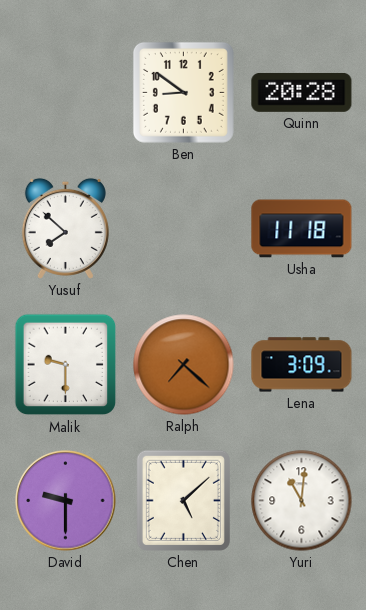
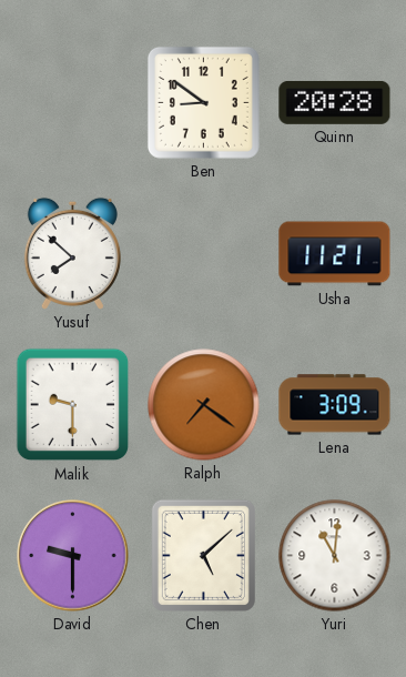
Usha: 11:18 -> 11:21 (335, 254)
Ralph: 7:22 -> 7:21 (204, 405)
